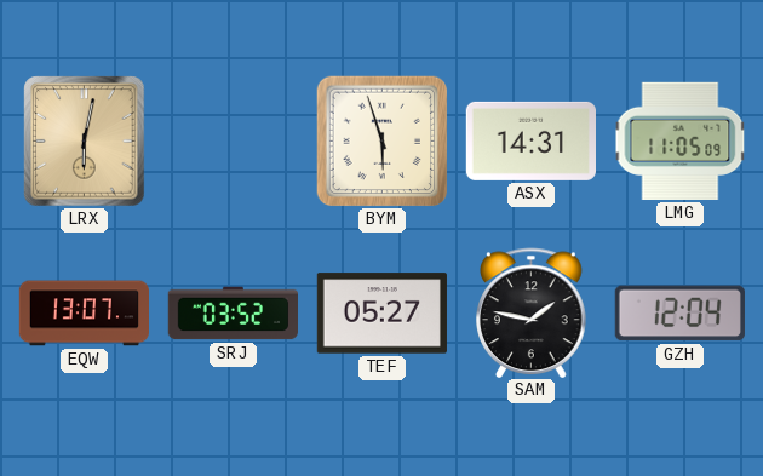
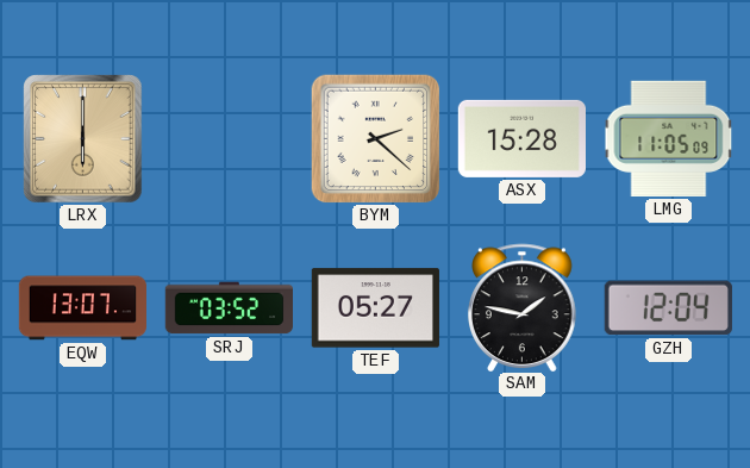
LRX: 6:02 -> 6:00 (83, 139)
BYM: 5:57 -> 2:22 (376, 139)
ASX: 14:31 -> 15:28 (521, 138)
